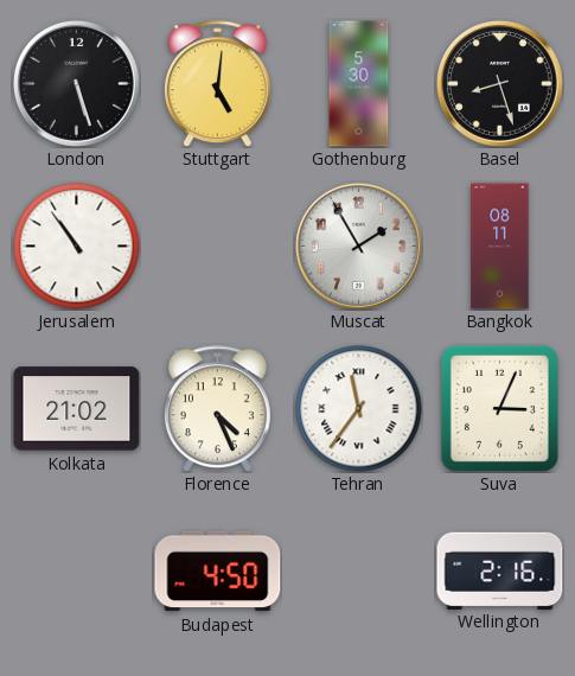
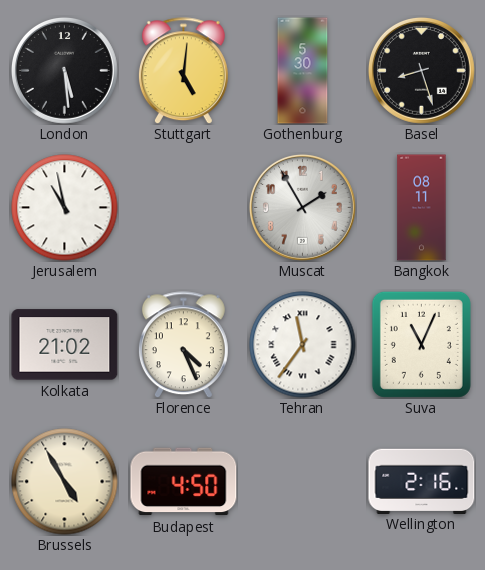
London: 5:27 -> 5:29 (64, 70)
Jerusalem: 10:54 -> 10:58 (65, 208)
Suva: 3:04 -> 11:04 (421, 344)
Brussels: none -> 4:55 (65, 482)
